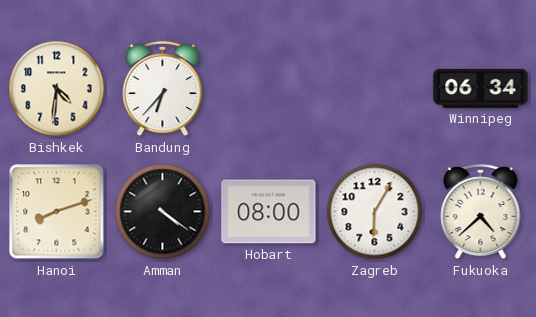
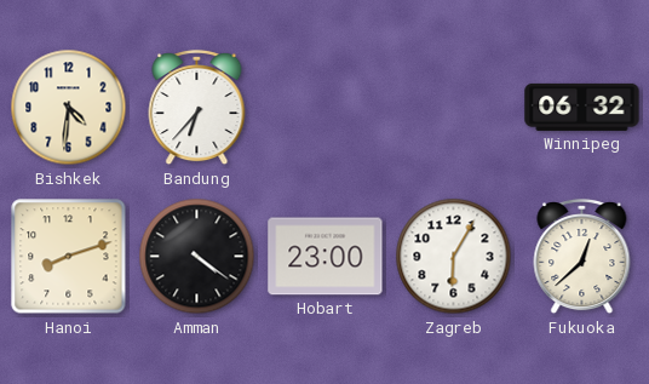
Winnipeg: 06:34 -> 06:32 (582, 107)
Hobart: 08:00 -> 23:00 (326, 257)
Fukuoka: 4:38 -> 12:38 (582, 257)
